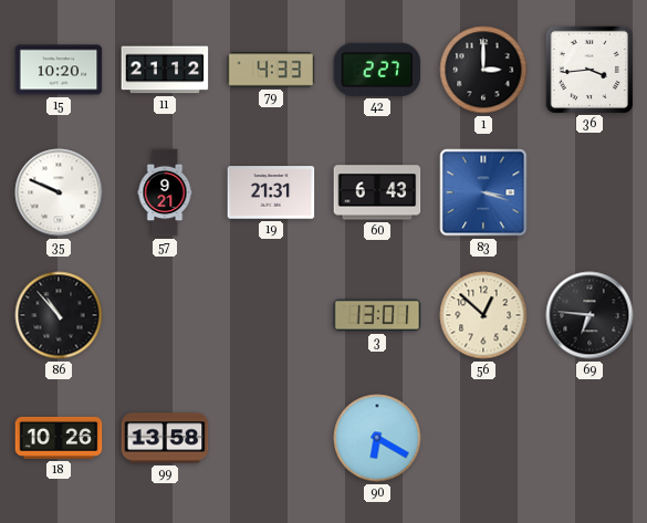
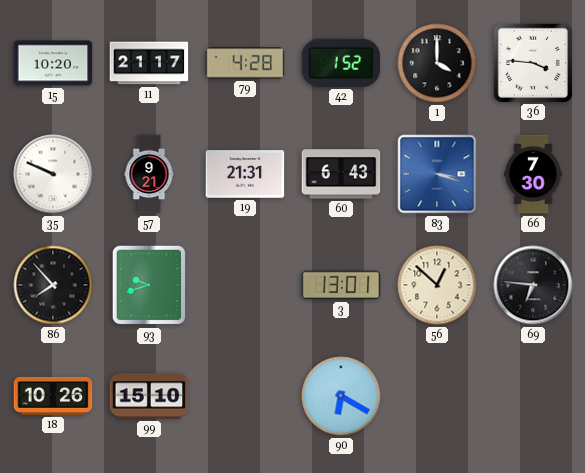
11: 21:12 -> 21:17 (149, 63)
79: 4:33 -> 4:28 (245, 63)
42: 2:27 -> 1:52 (341, 63)
1: 3:00 -> 4:00 (437, 63)
36: 3:44 -> 3:46 (532, 62)
66: none -> 7:30 (533, 174)
86: 10:53 -> 7:53 (53, 285)
93: none -> 9:42 (149, 285)
99: 13:58 -> 15:10 (149, 396)
